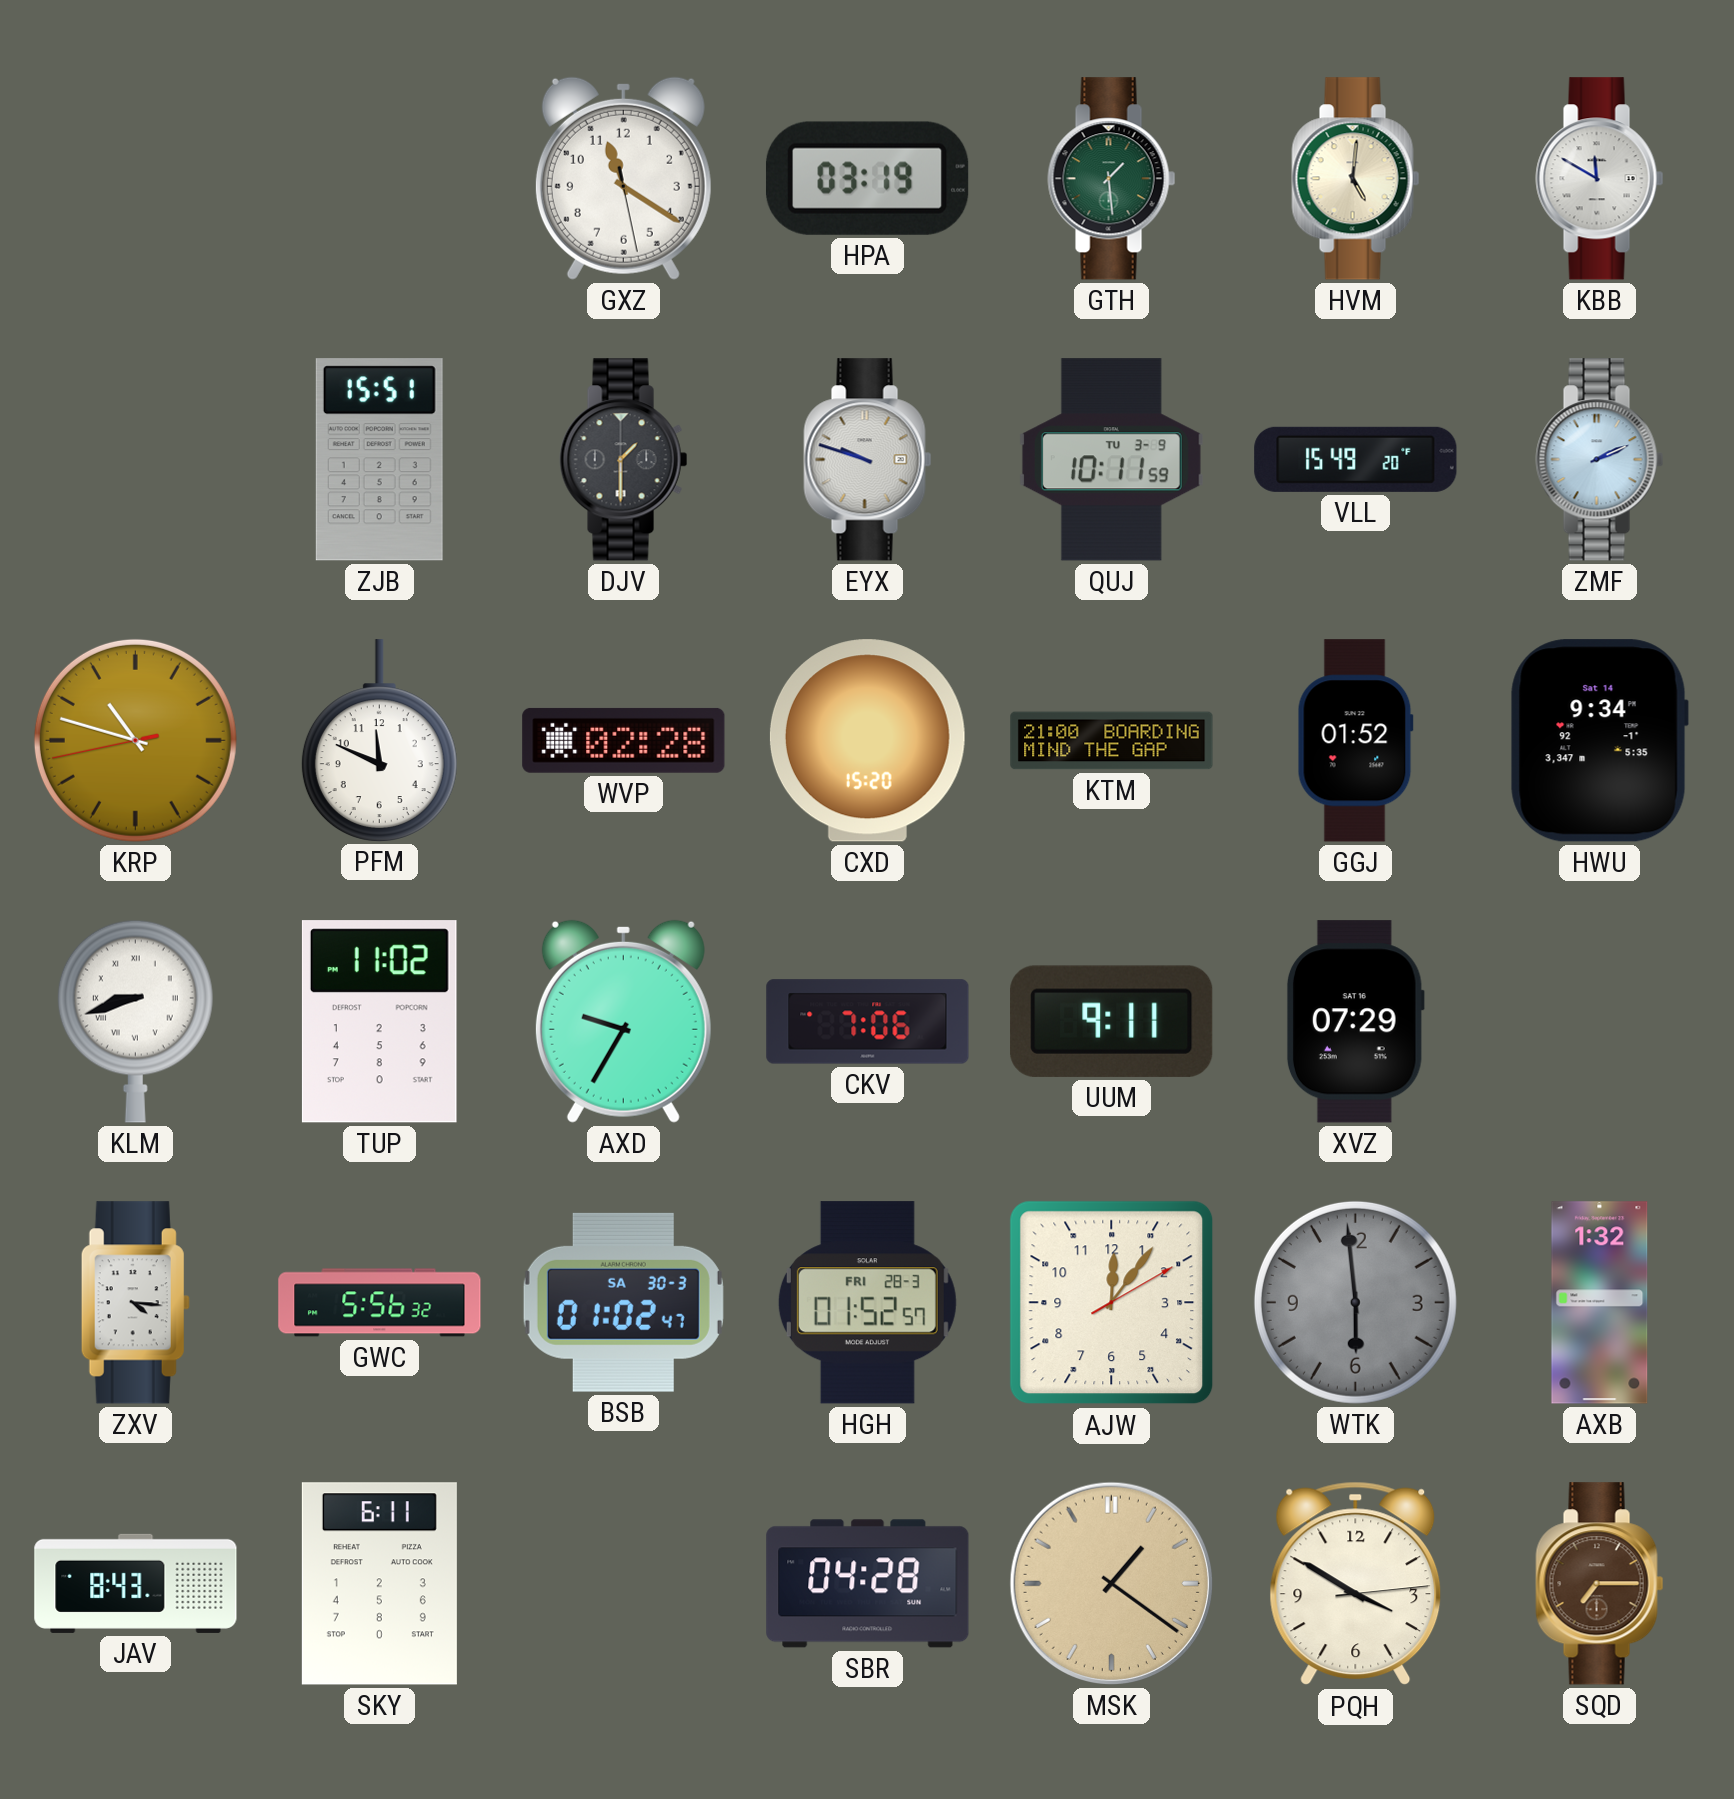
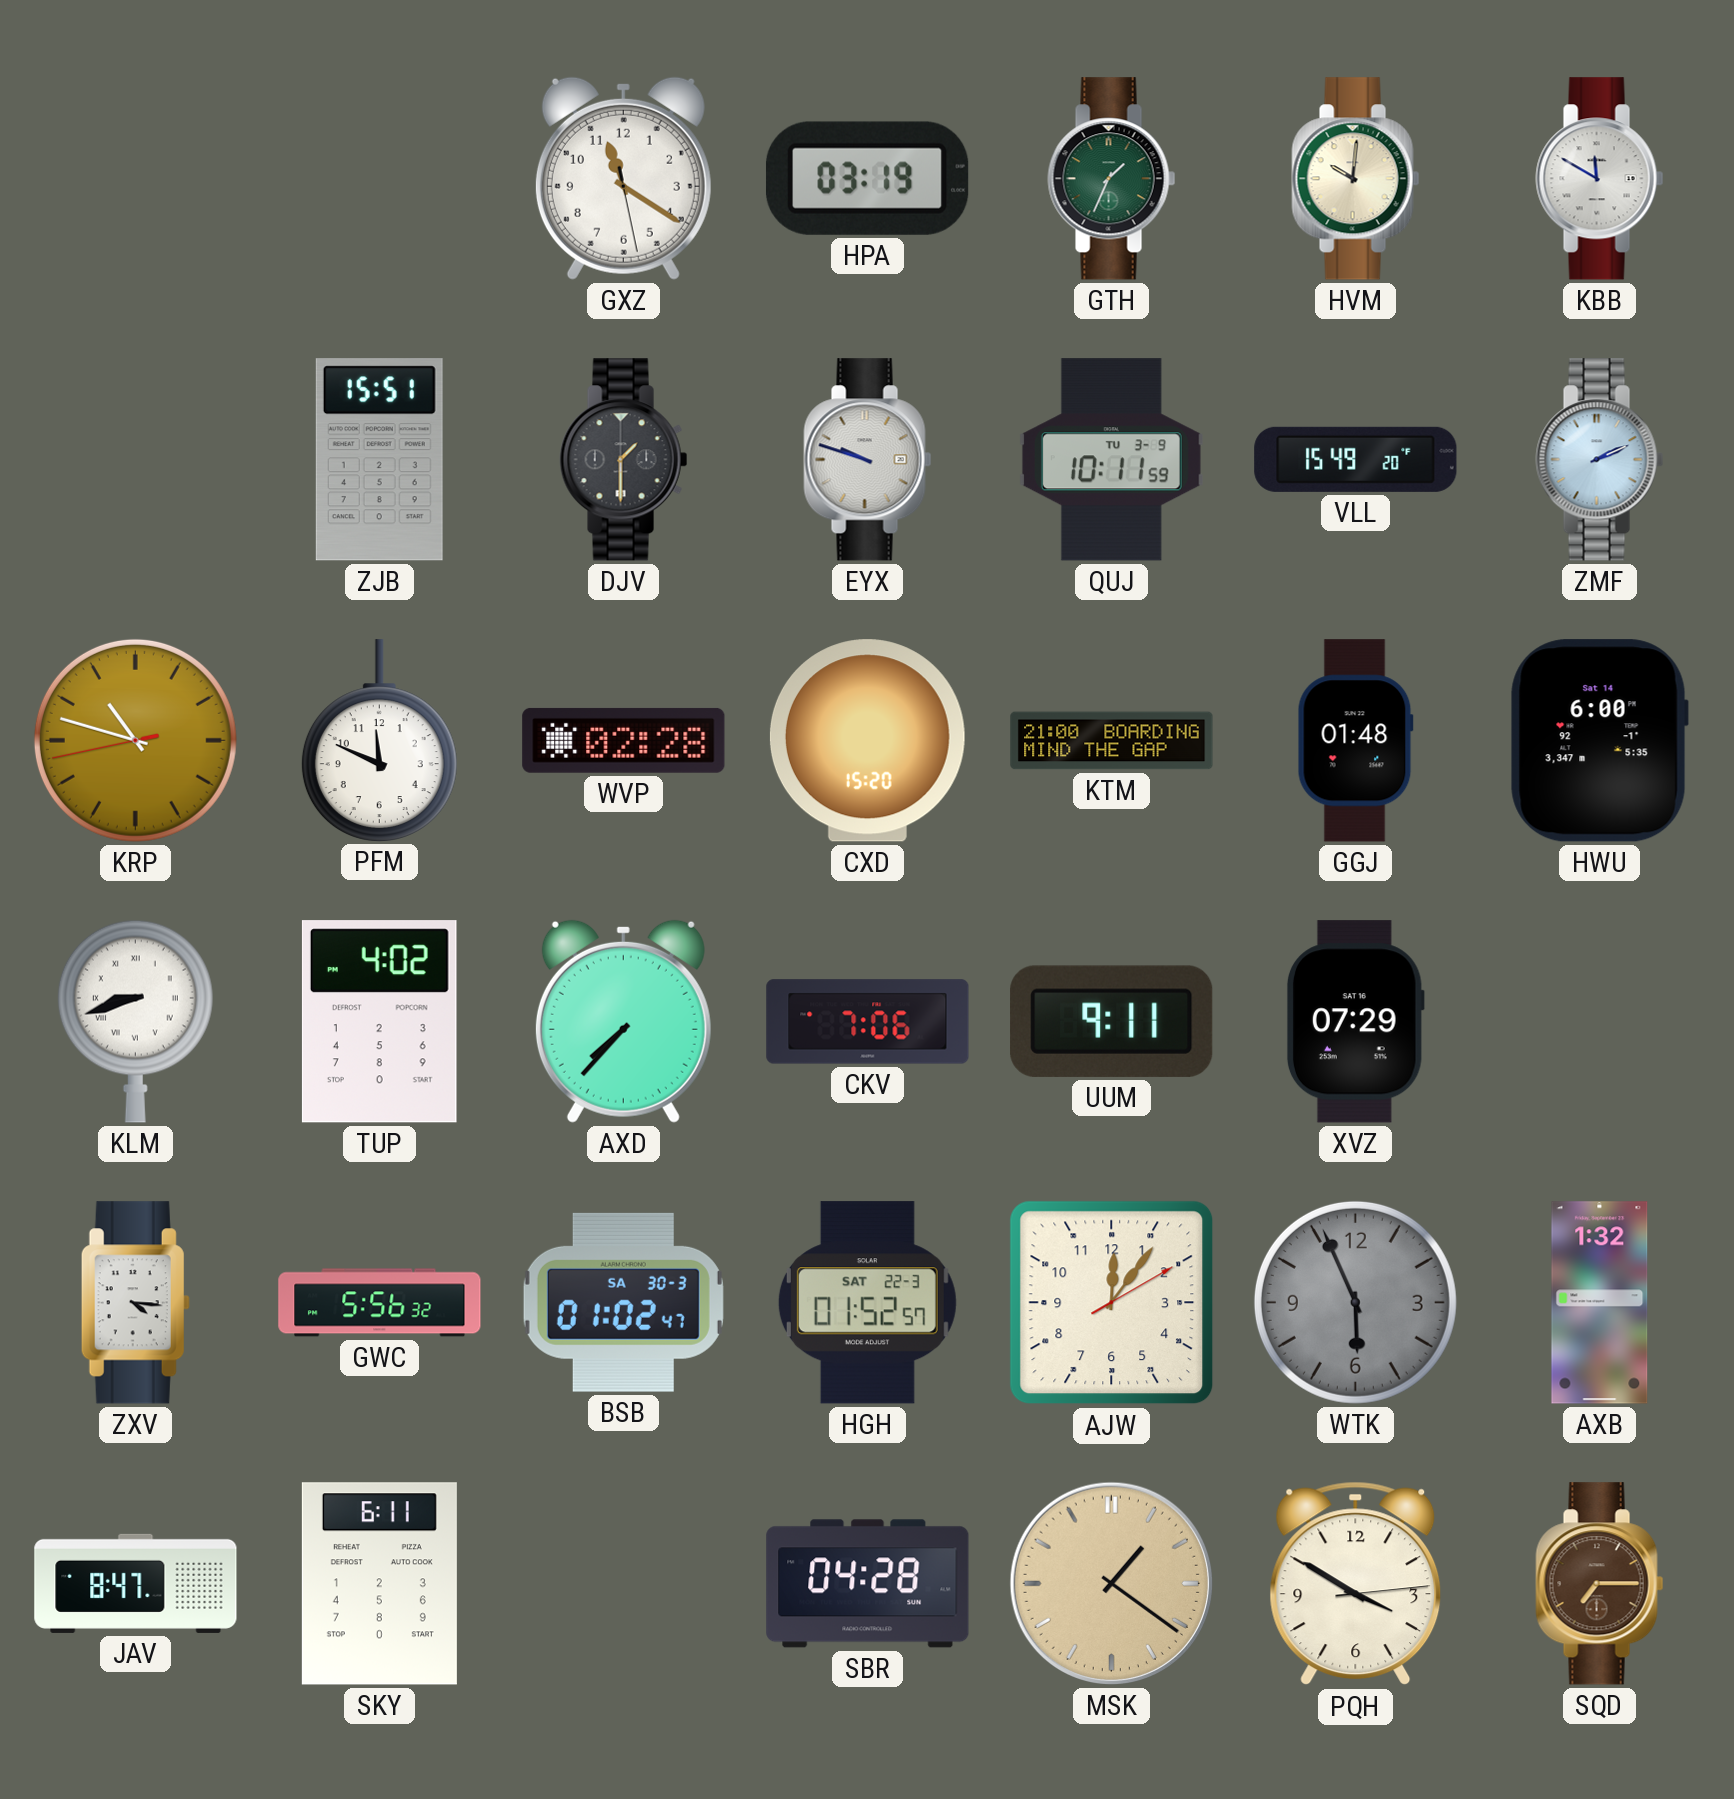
GTH: 1:29 -> 1:34 (1112, 179)
HVM: 5:01 -> 10:01 (1356, 179)
GGJ: 01:52 -> 01:48 (1355, 741)
HWU: 9:34 -> 6:00 (1599, 741)
TUP: 11:02 -> 4:02 (379, 1022)
AXD: 9:35 -> 7:37 (623, 1021)
HGH date: FRI 28-3 -> SAT 22-3 (867, 1303)
WTK: 5:59 -> 5:56 (1355, 1302)
JAV: 8:43 -> 8:47 (136, 1583)
